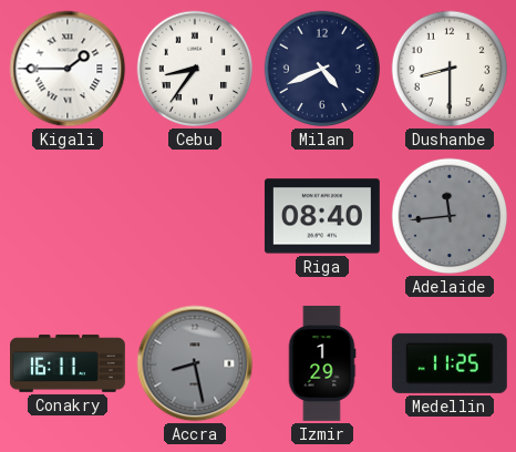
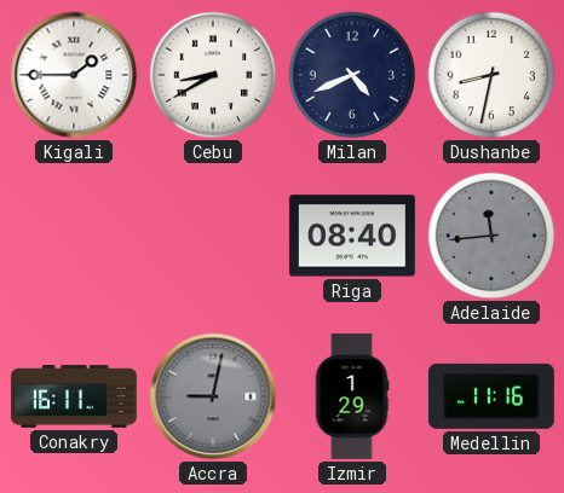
Cebu: 8:36 -> 8:40 (213, 75)
Dushanbe: 8:30 -> 8:32 (491, 75)
Accra: 8:28 -> 9:02 (213, 396)
Medellin: 11:25 -> 11:16 (491, 396)
